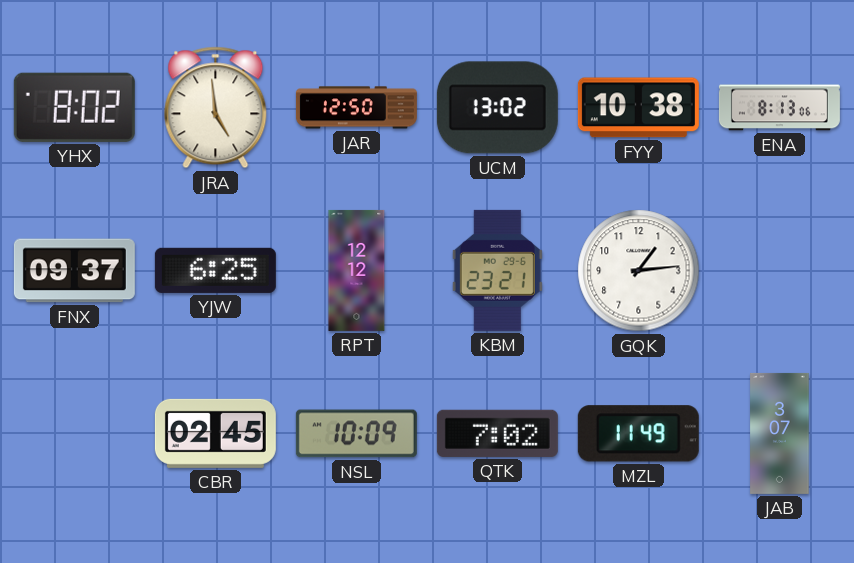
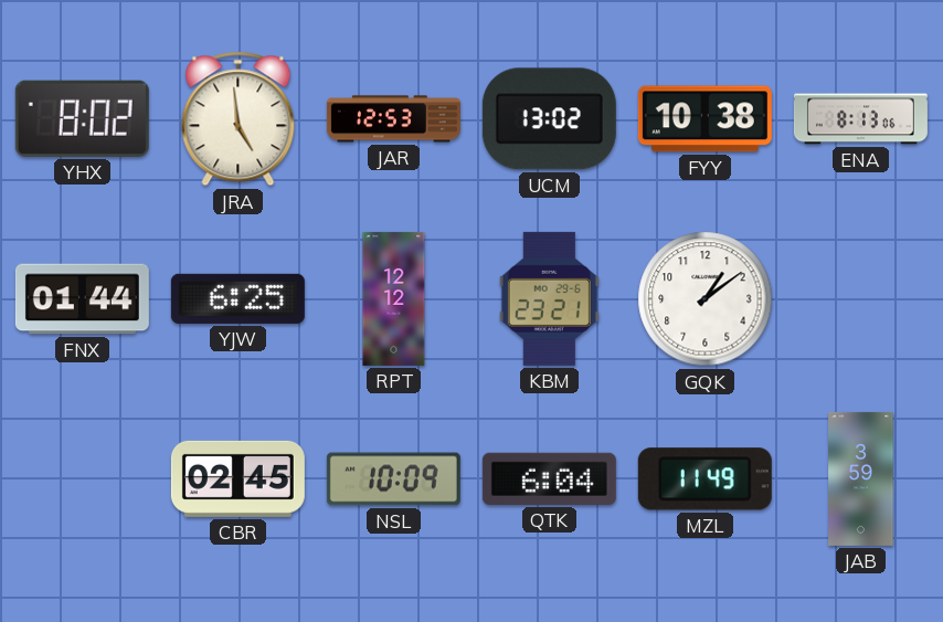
JAR: 12:50 -> 12:53 (393, 119)
FNX: 09:37 -> 01:44 (82, 299)
GQK: 1:14 -> 1:09 (706, 299)
QTK: 7:02 -> 6:04 (549, 478)
JAB: 3:07 -> 3:59 (861, 478)
